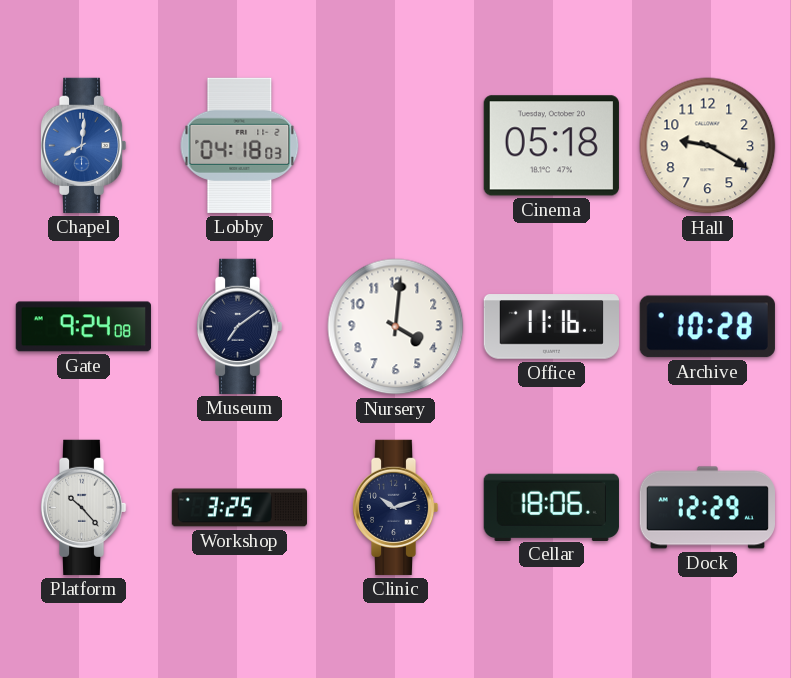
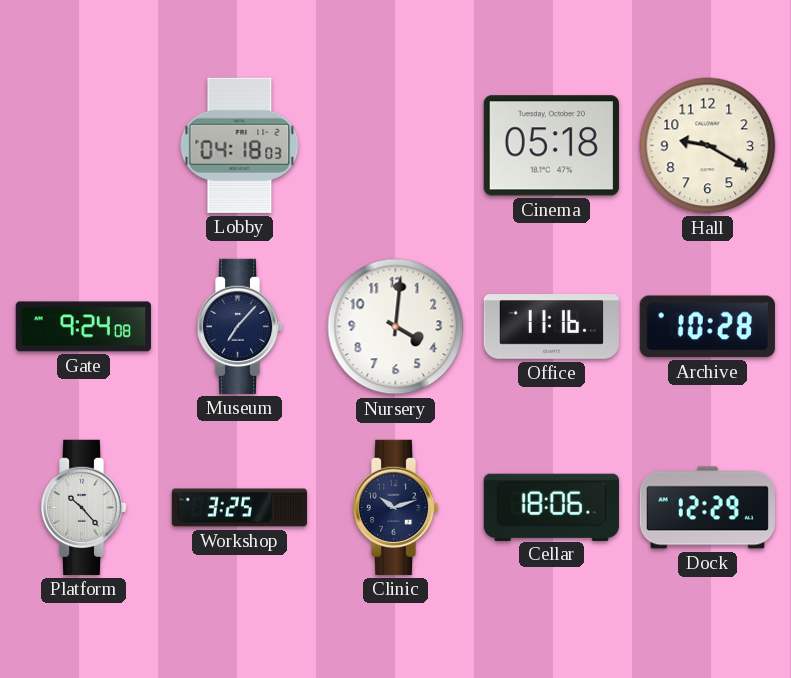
Chapel: 8:01 -> none (83, 145)
Museum: 7:09 -> 7:07 (239, 326)
